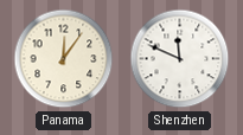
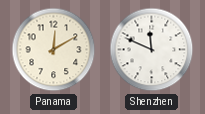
Panama: 12:06 -> 12:10 (54, 50)
